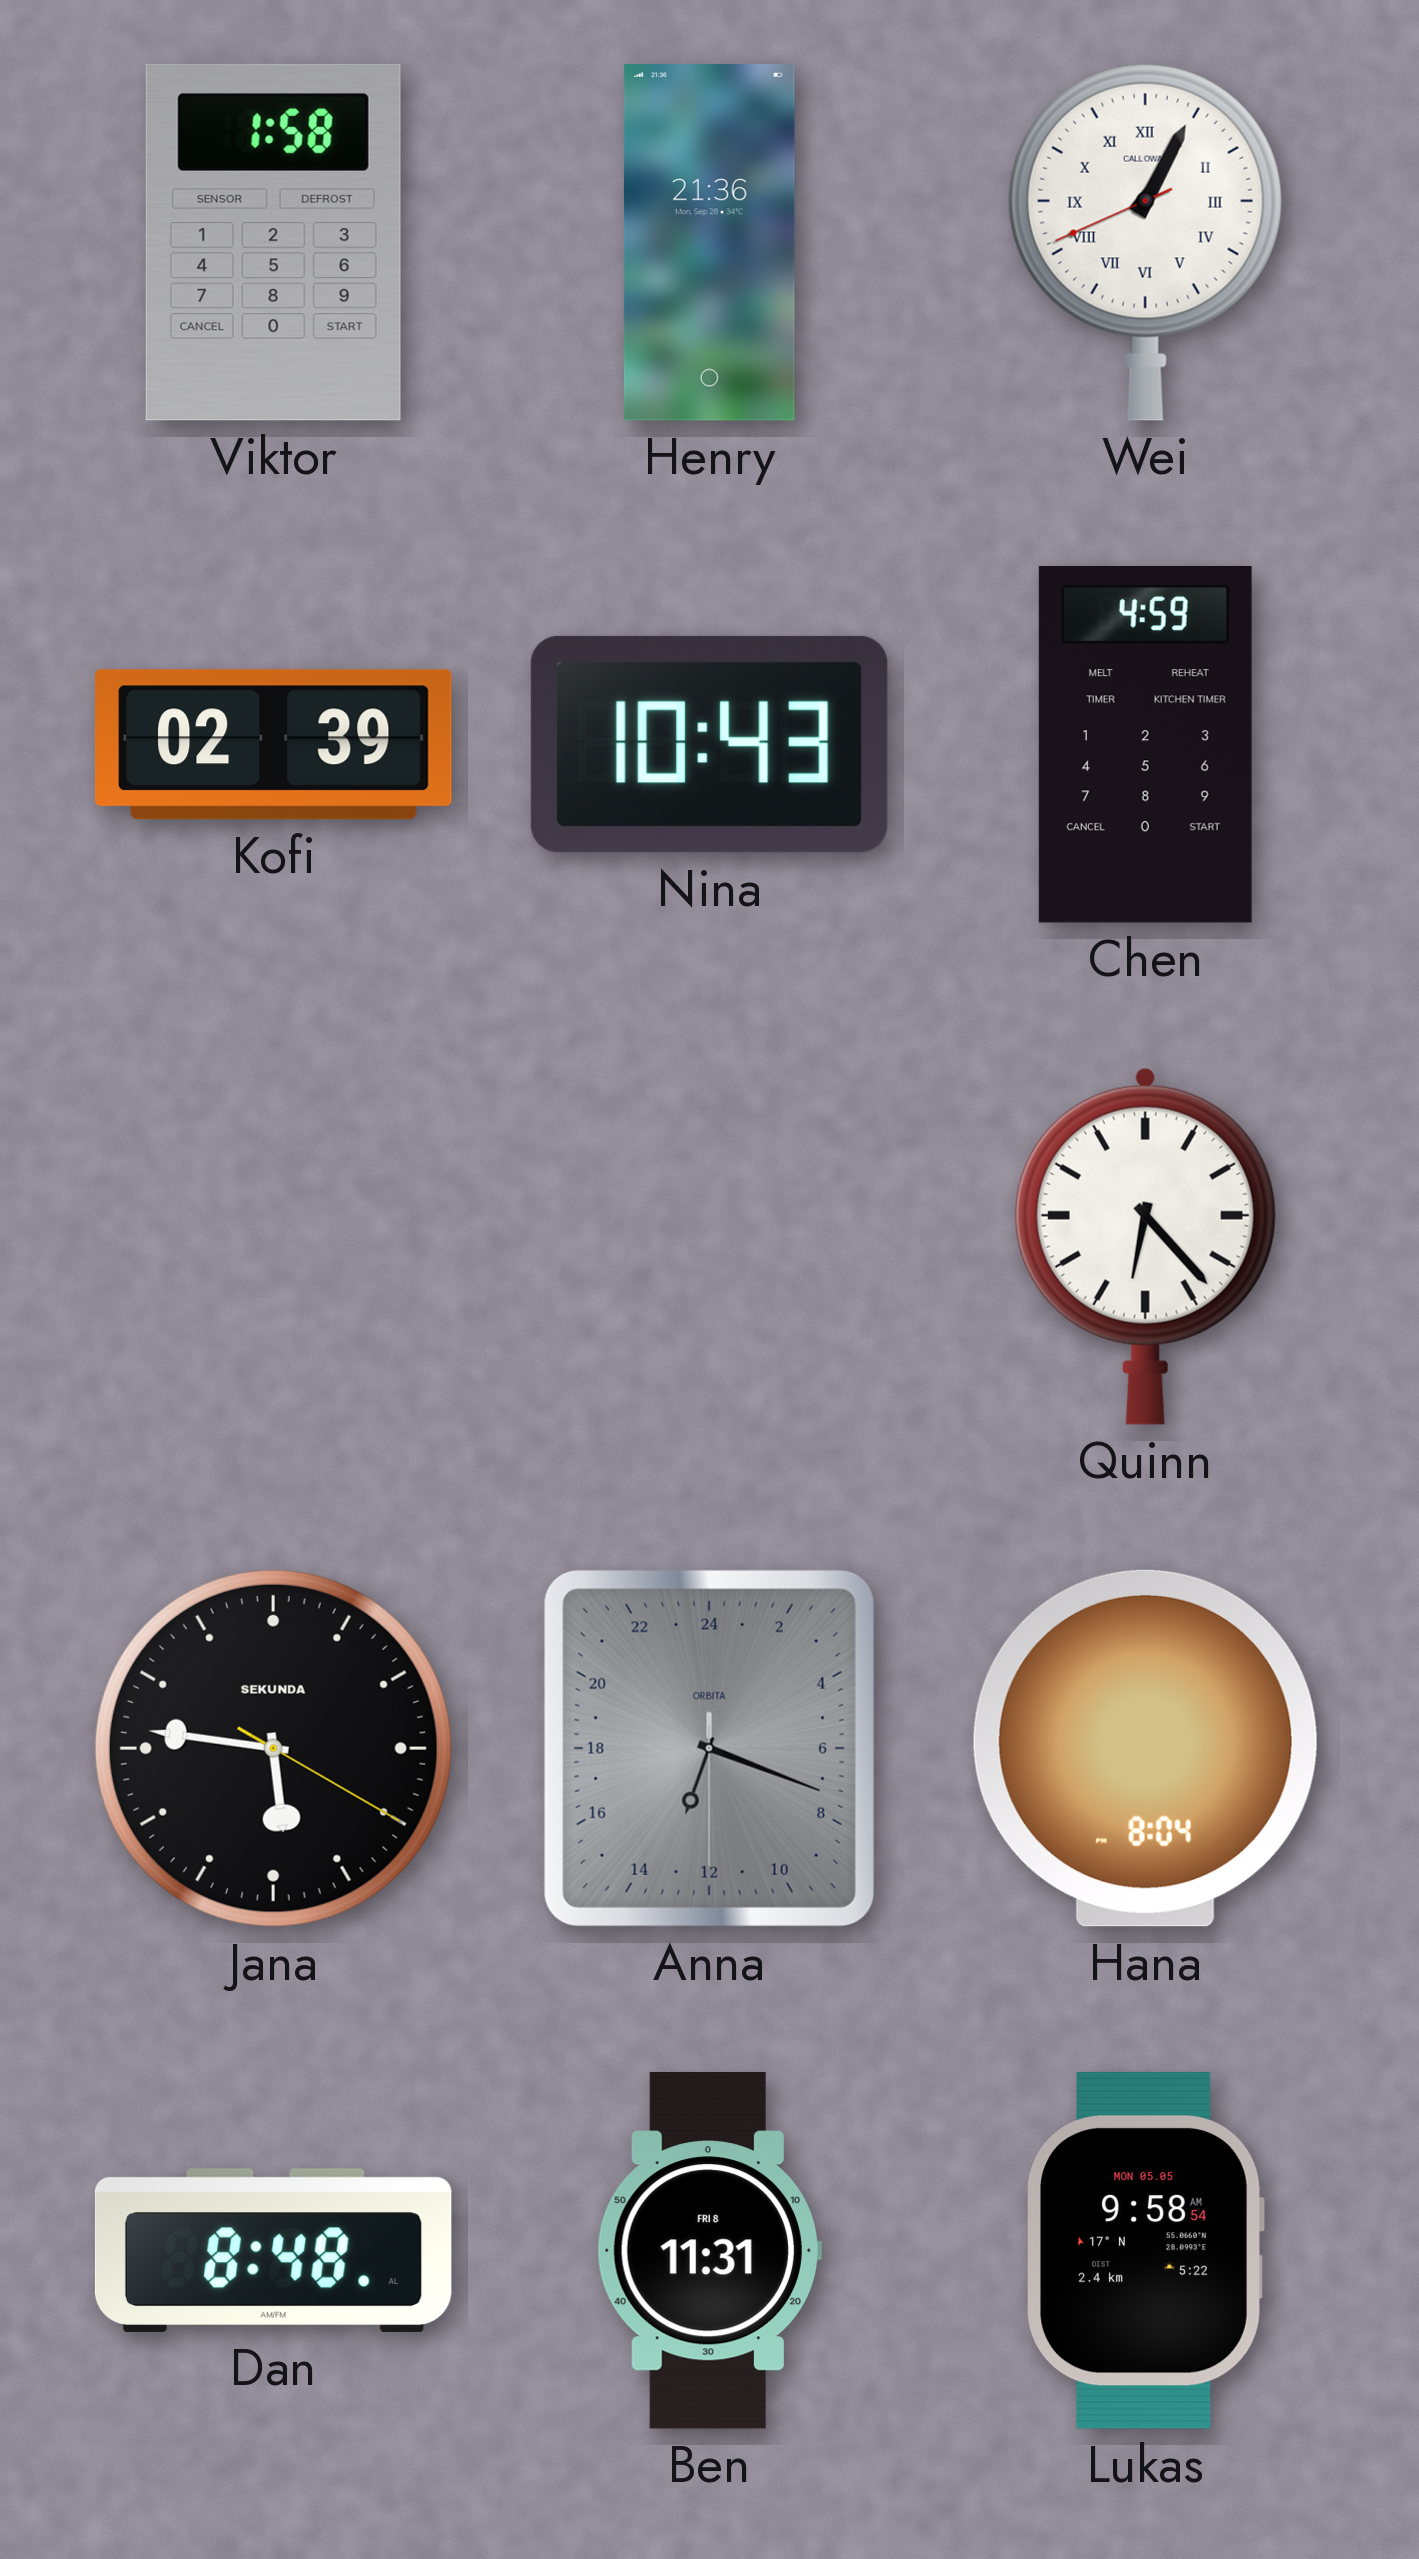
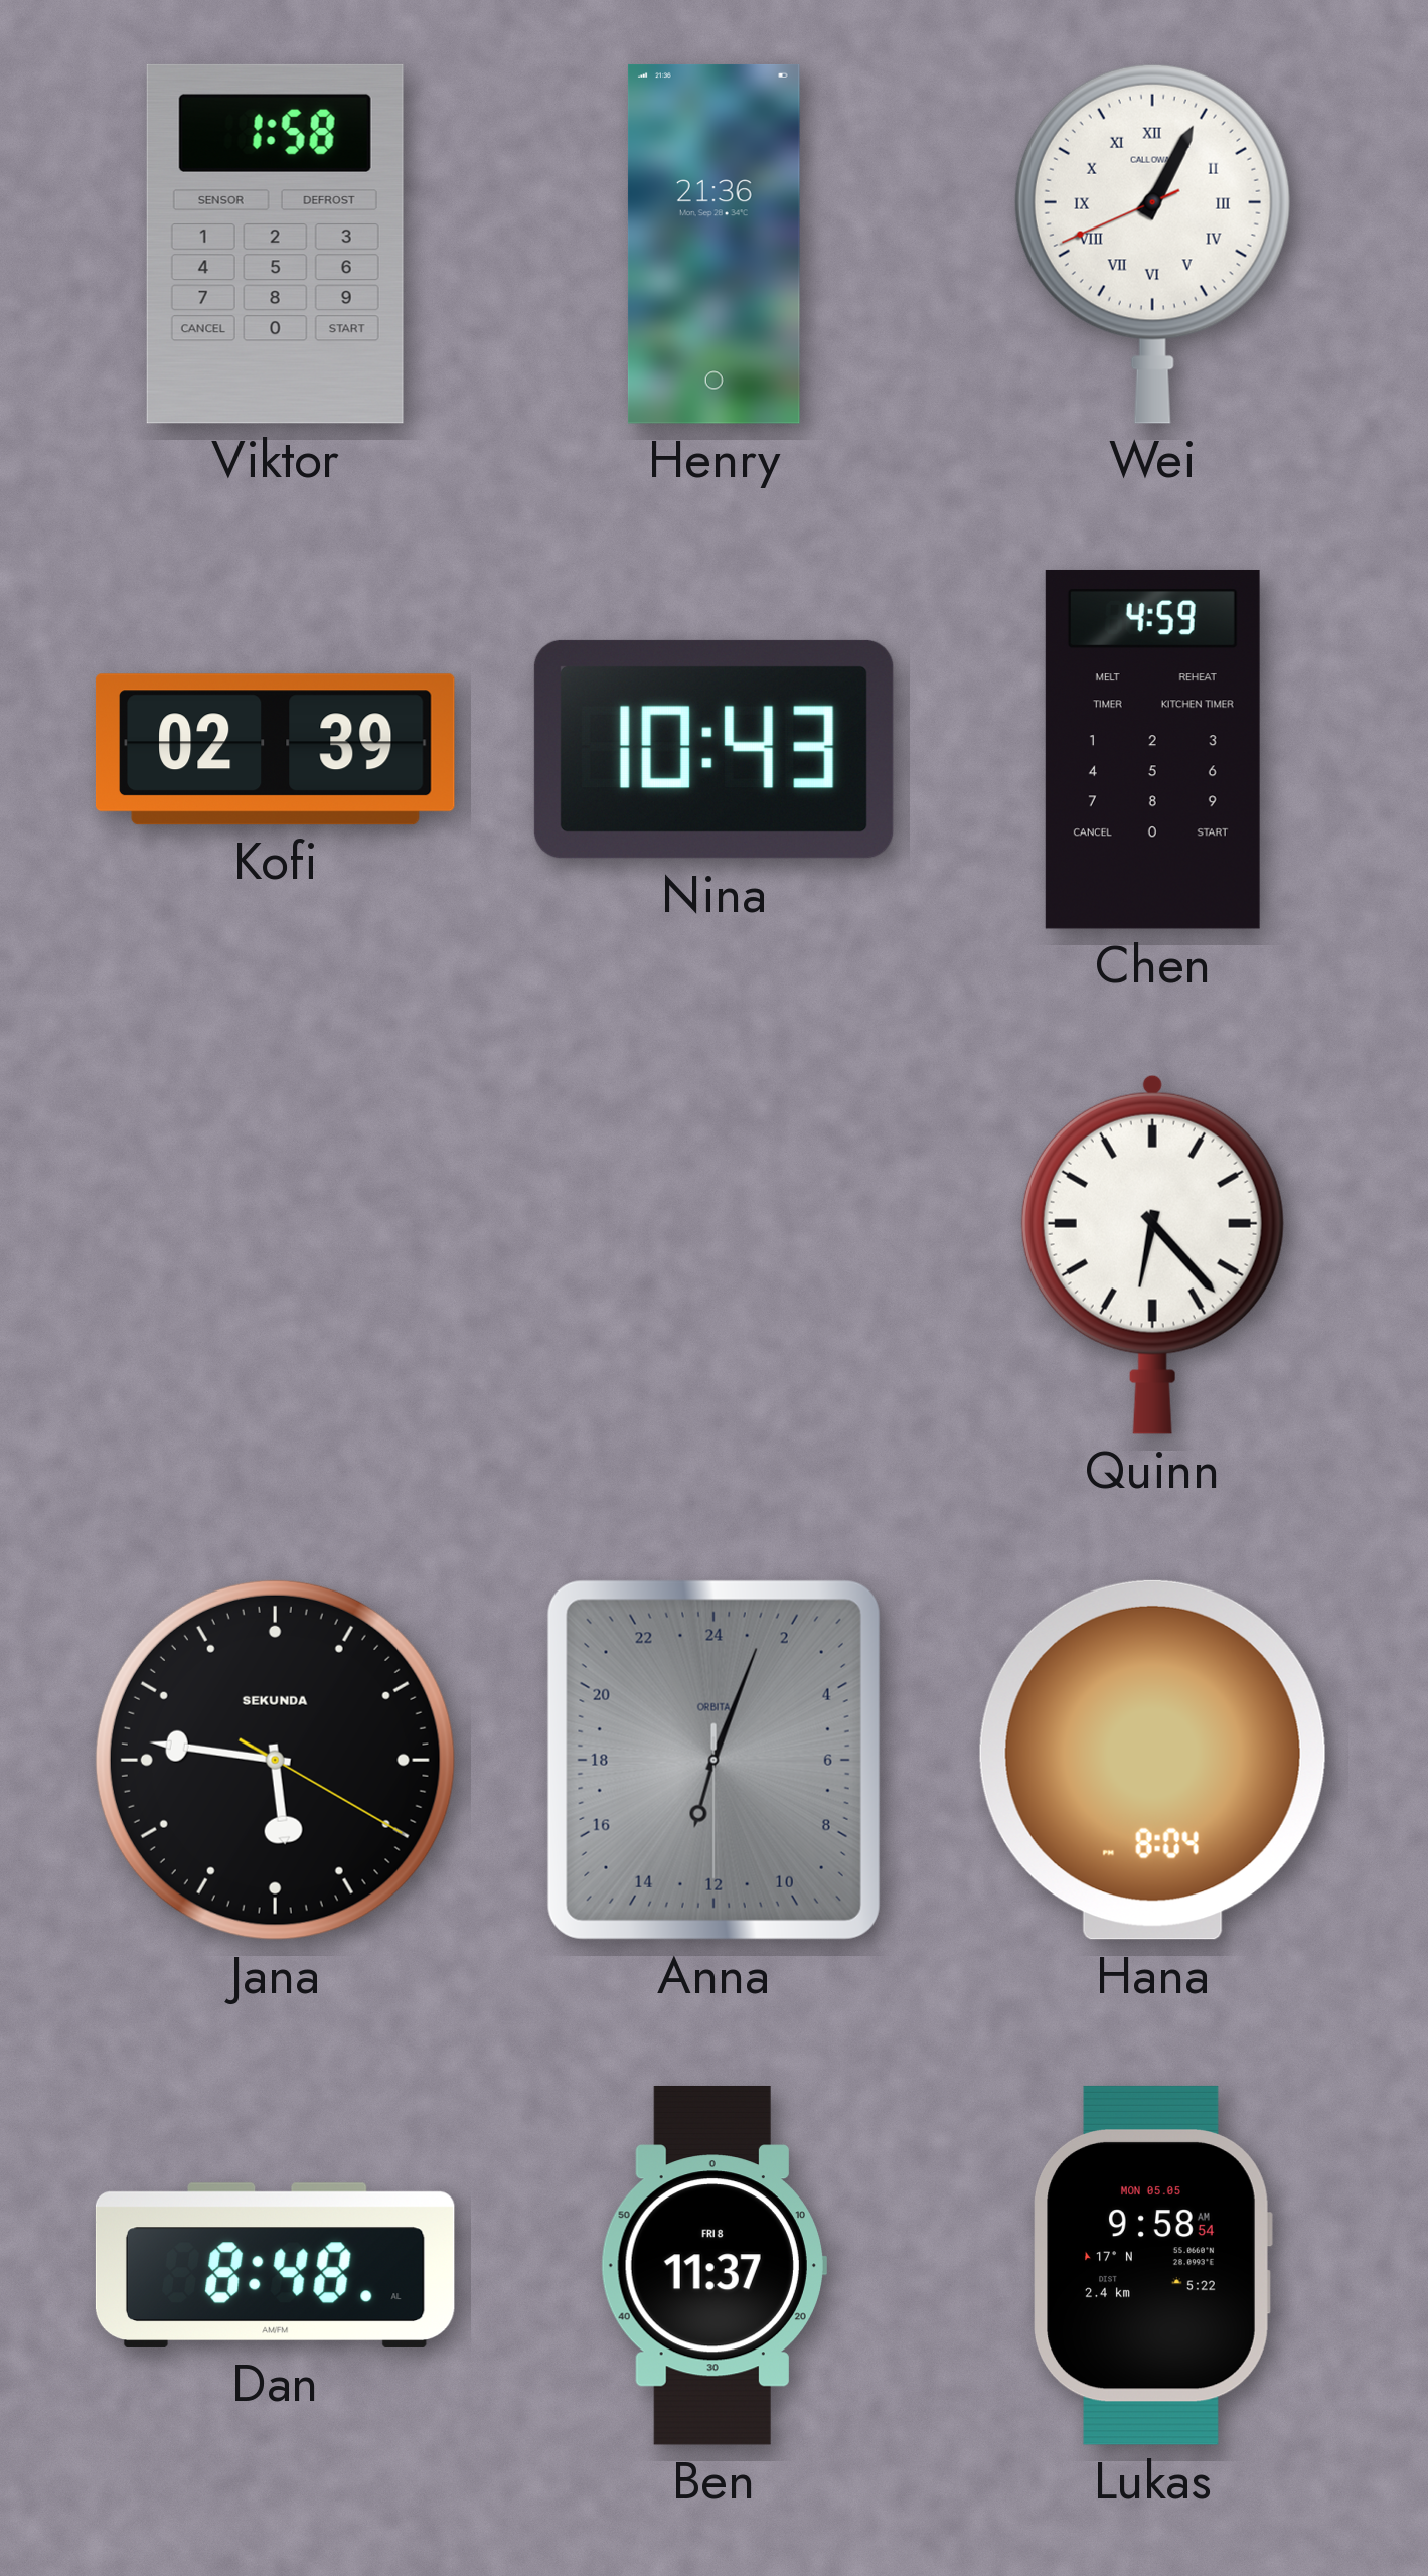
Anna: 13:18 -> 13:03 (713, 1760)
Ben: 11:31 -> 11:37 (713, 2265)
